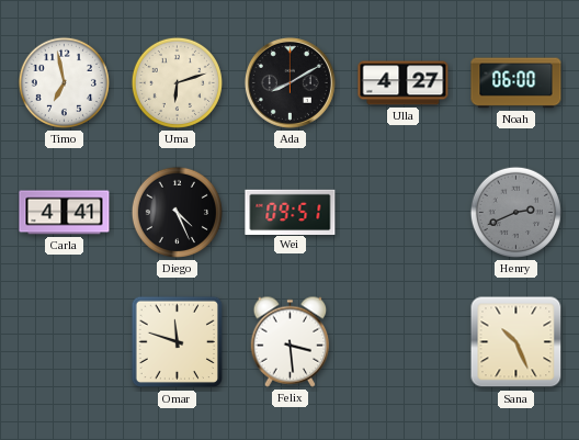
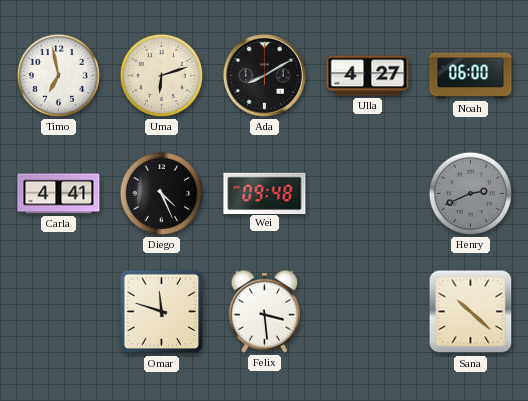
Wei: 09:51 -> 09:48 (265, 193)
Sana: 10:26 -> 10:22 (471, 312)
